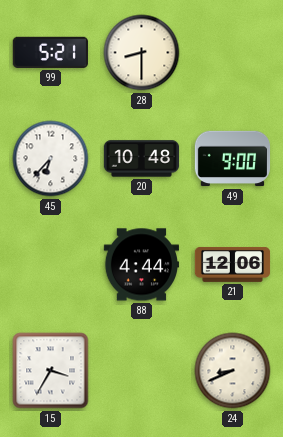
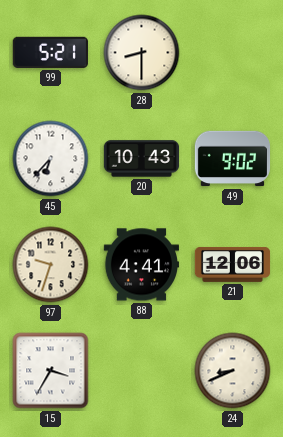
20: 10:48 -> 10:43 (142, 159)
49: 9:00 -> 9:02 (233, 159)
97: none -> 9:33 (51, 265)
88: 4:44 -> 4:41 (141, 265)
